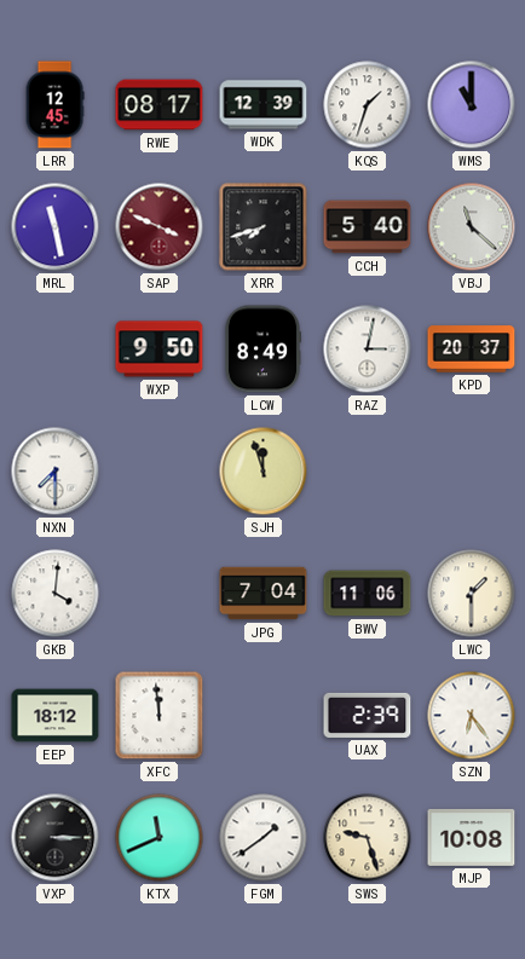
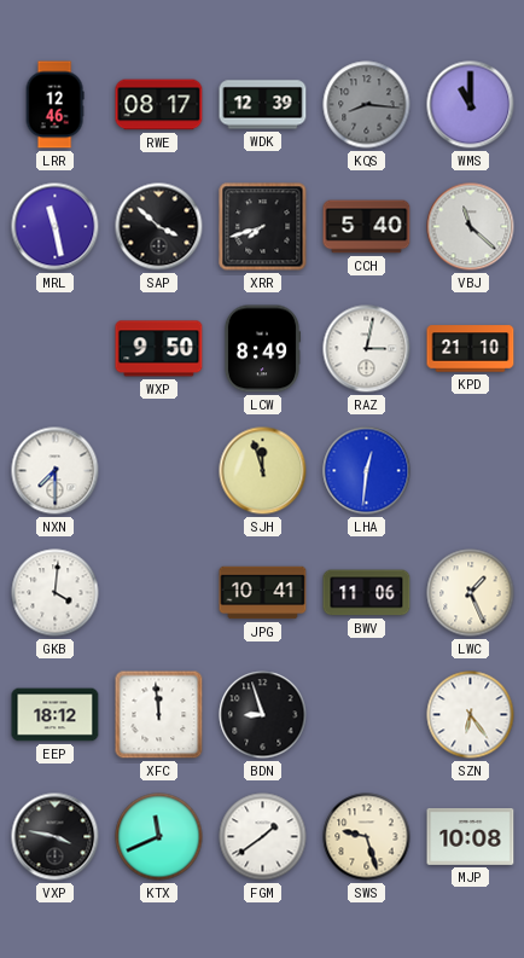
LRR: 12:45 -> 12:46 (54, 105)
KQS: 1:33 -> 8:16 (367, 105)
KQS dial: white -> grey (367, 105)
SAP: 3:49 -> 3:52 (159, 227)
SAP dial: burgundy -> black (159, 227)
KPD: 20:37 -> 21:10 (471, 349)
LHA: none -> 12:31 (367, 471)
JPG: 7:04 -> 10:41 (263, 593)
LWC: 1:30 -> 1:26 (471, 593)
BDN: none -> 8:57 (263, 715)
UAX: 2:39 -> none (368, 715)
VXP: 3:15 -> 3:47 (56, 837)
